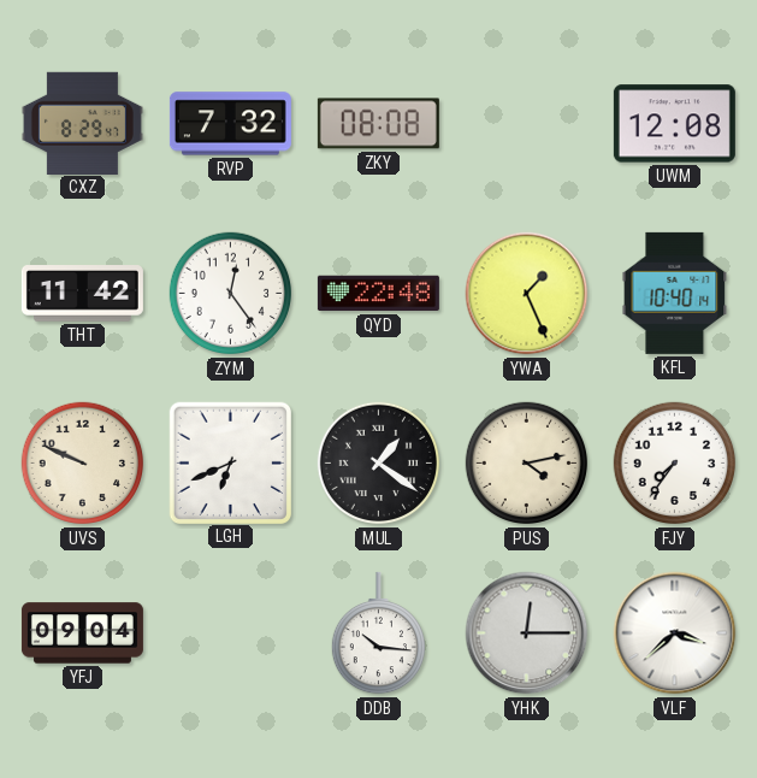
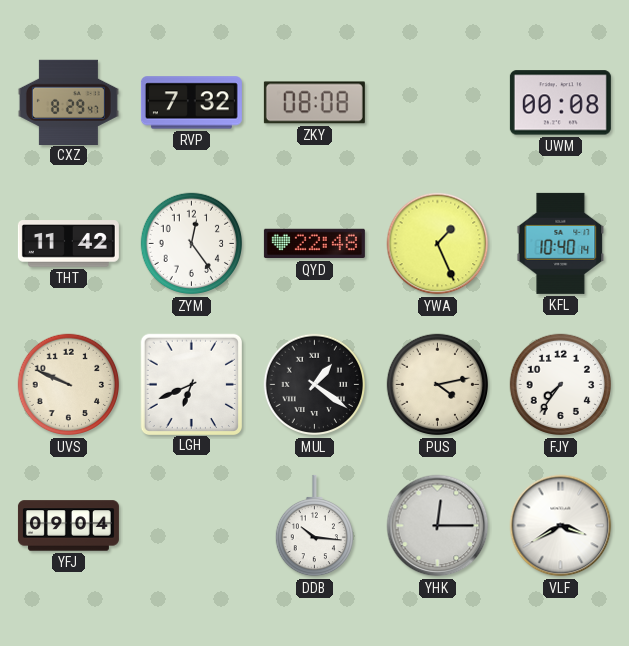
UWM: 12:08 -> 00:08 (560, 103)
VLF: 3:38 -> 3:40 (561, 526)
